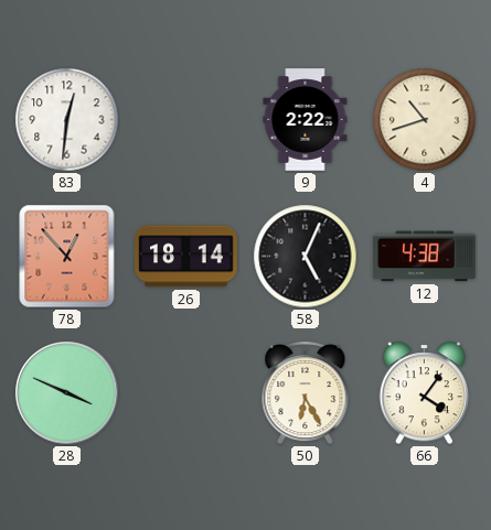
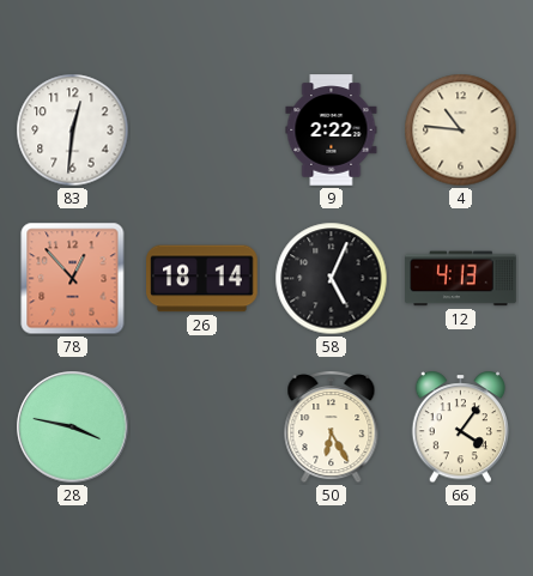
4: 10:42 -> 10:46 (461, 131)
12: 4:38 -> 4:13 (461, 279)
28: 3:49 -> 3:47 (73, 428)
